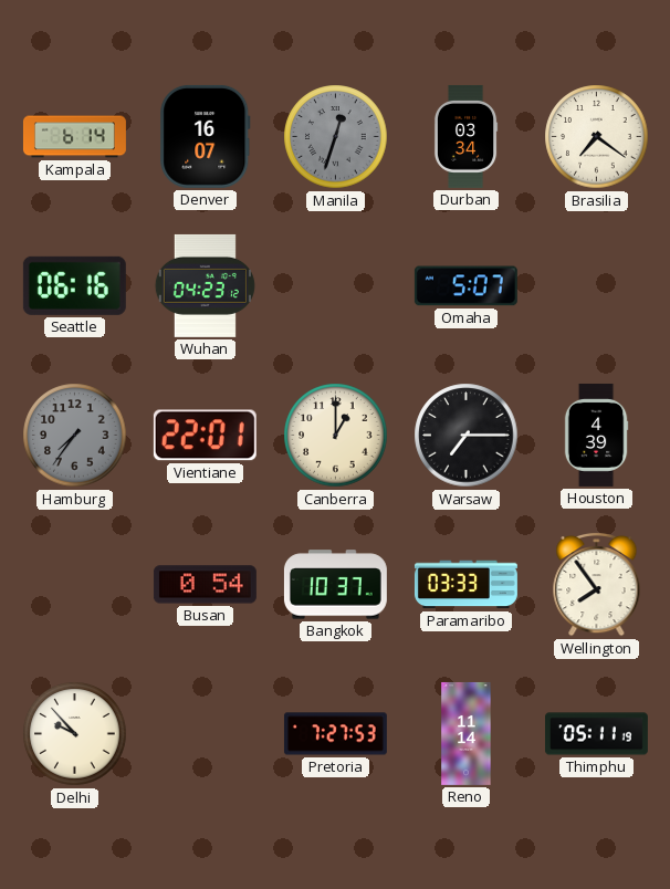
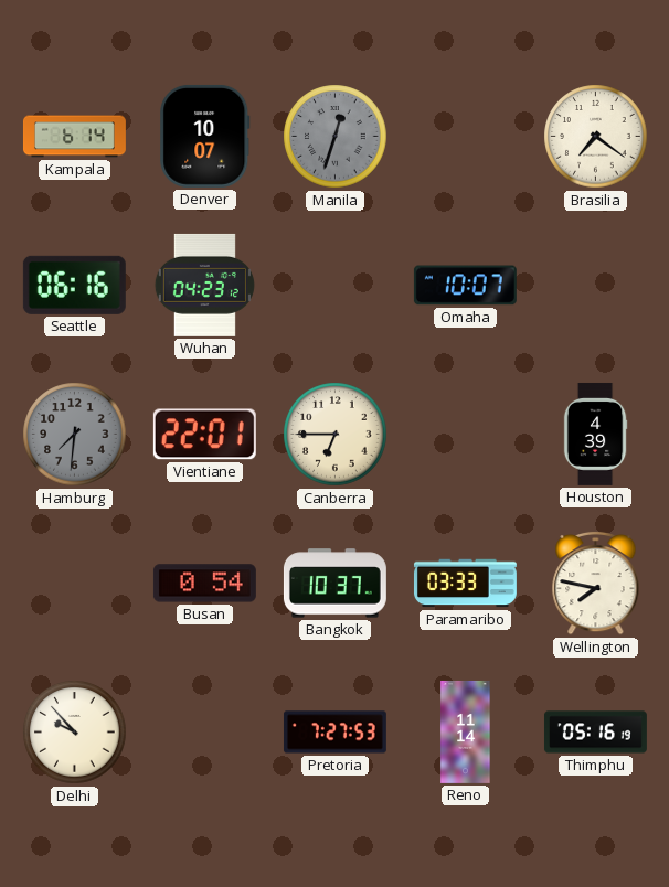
Denver: 16:07 -> 10:07 (205, 136)
Durban: 03:34 -> none (465, 136)
Omaha: 5:07 -> 10:07 (465, 286)
Hamburg: 7:36 -> 7:31 (75, 435)
Canberra: 1:00 -> 6:45 (336, 435)
Warsaw: 7:15 -> none (467, 436)
Wellington: 7:54 -> 7:47 (596, 583)
Thimphu: 05:11 -> 05:16 (595, 733)
